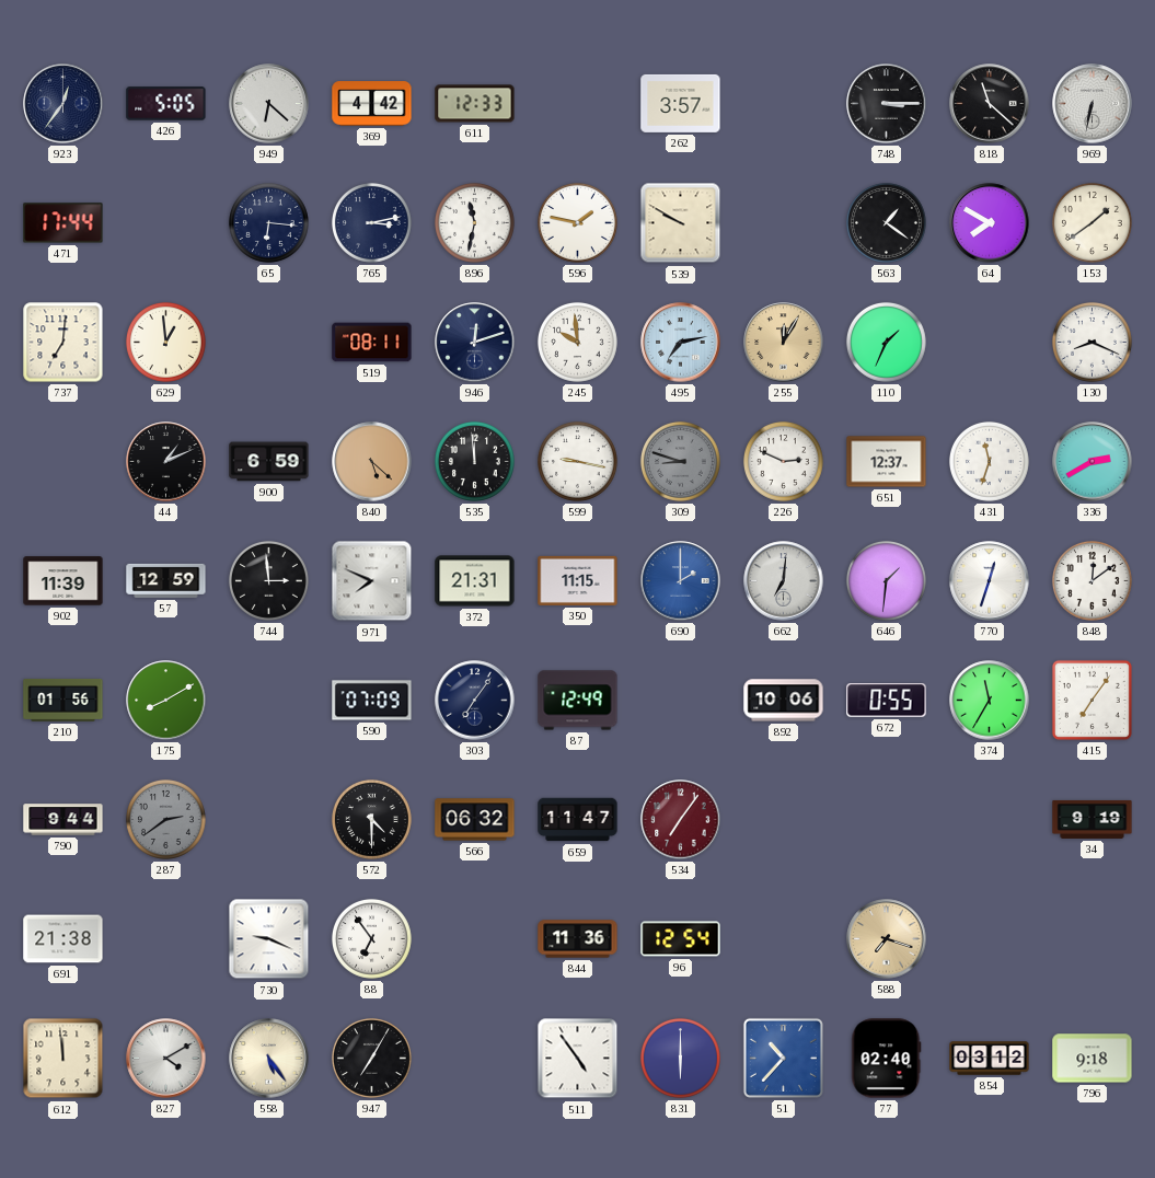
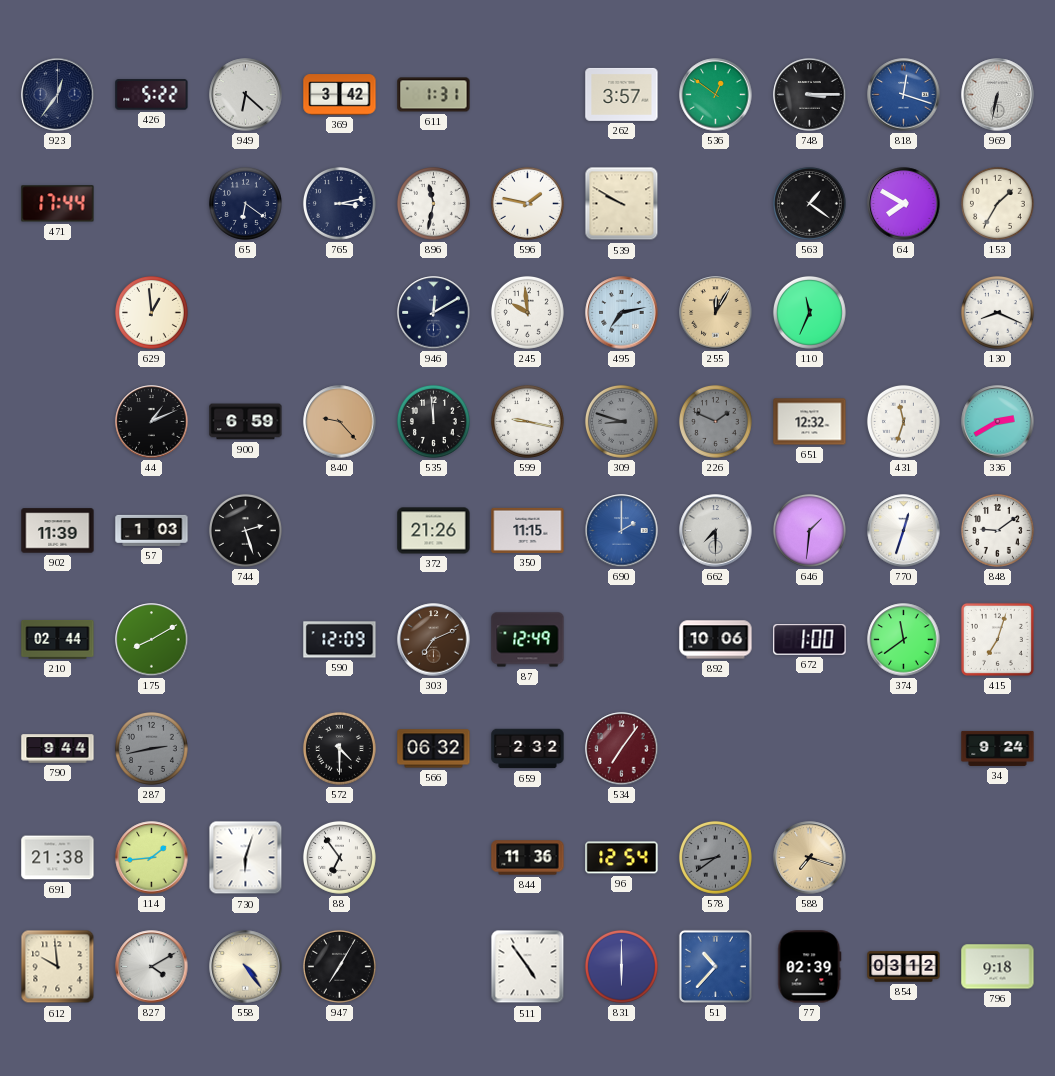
426: 5:05 -> 5:22 (152, 95)
369: 4:42 -> 3:42 (340, 95)
611: 12:33 -> 1:31 (434, 95)
536: none -> 12:51 (716, 95)
818: 11:22 -> 12:18 (904, 95)
818 dial: black -> blue (904, 95)
65: 6:16 -> 6:21 (245, 203)
153: 1:39 -> 1:35 (997, 203)
737: 7:01 -> none (63, 343)
519: 08:11 -> none (372, 343)
946: 12:12 -> 12:10 (434, 313)
110: 1:34 -> 11:34 (809, 312)
840: 5:22 -> 9:23 (340, 422)
226: 2:49 -> 1:49 (715, 421)
226 dial: white -> grey (715, 421)
651: 12:37 -> 12:32 (810, 422)
57: 12:59 -> 1:03 (152, 530)
744: 2:59 -> 2:27 (245, 530)
971: 7:49 -> none (372, 581)
372: 21:31 -> 21:26 (434, 531)
662: 7:01 -> 7:30 (716, 531)
848: 12:09 -> 9:09 (997, 530)
210: 01:56 -> 02:44 (58, 639)
590: 07:09 -> 12:09 (340, 640)
303: 7:06 -> 7:11 (434, 640)
303 dial: navy -> brown (434, 640)
672: 0:55 -> 1:00 (810, 640)
374: 11:35 -> 11:39 (904, 640)
415: 7:06 -> 7:03 (997, 639)
287: 2:39 -> 2:43 (151, 748)
659: 11:47 -> 2:32 (528, 749)
34: 9:19 -> 9:24 (998, 748)
114: none -> 1:44 (152, 858)
730: 9:19 -> 6:03 (246, 858)
578: none -> 8:39 (715, 857)
612: 11:59 -> 9:59 (58, 967)
558: 5:24 -> 4:24 (246, 967)
77: 02:40 -> 02:39 (810, 967)
